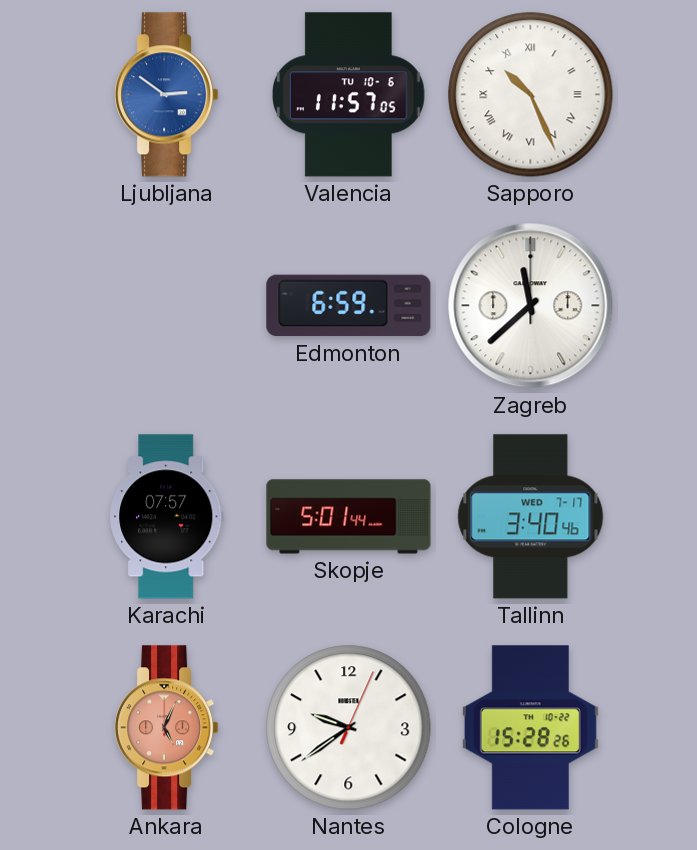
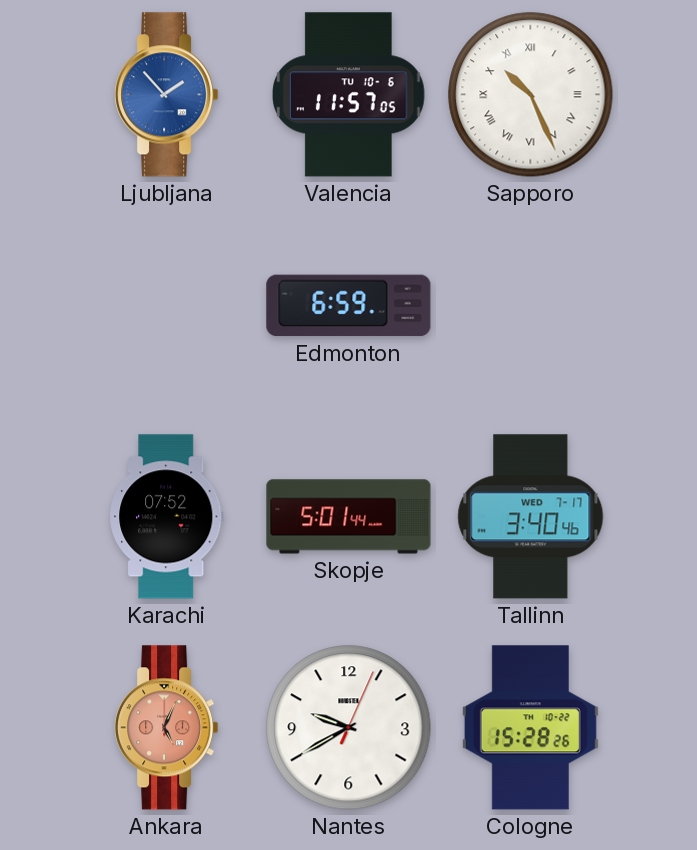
Ljubljana: 2:51 -> 1:53 (167, 95)
Zagreb: 11:38 -> none (531, 306)
Karachi: 07:57 -> 07:52 (167, 517)
Nantes: 9:39 -> 9:40 (349, 728)
